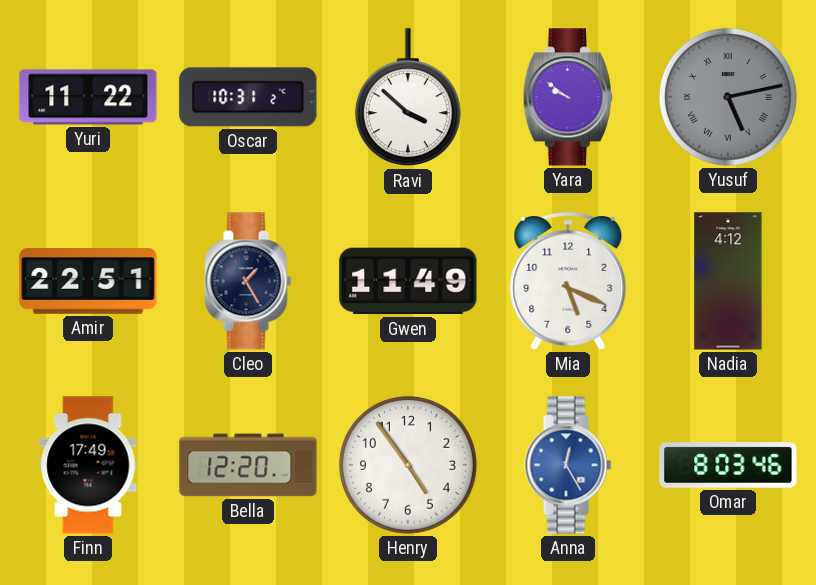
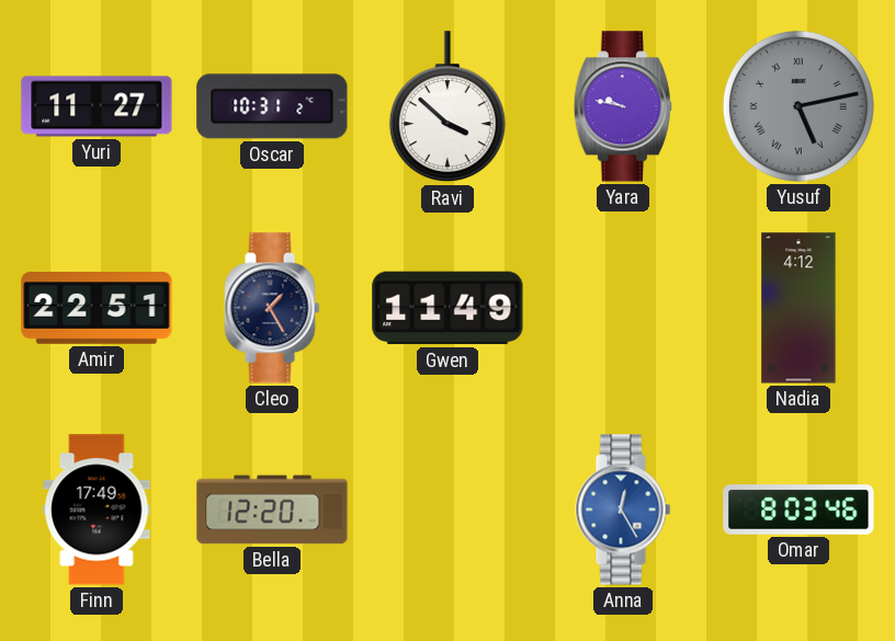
Yuri: 11:22 -> 11:27 (97, 106)
Yara: 9:51 -> 9:47 (623, 106)
Mia: 5:19 -> none (568, 281)
Henry: 4:54 -> none (408, 465)
